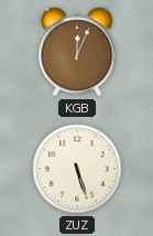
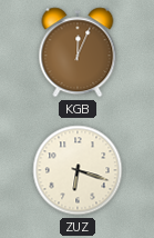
ZUZ: 5:27 -> 6:18 (78, 170)
